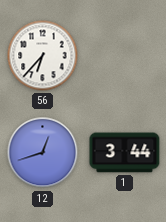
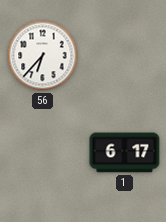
12: 12:42 -> none (43, 153)
1: 3:44 -> 6:17 (125, 153)
